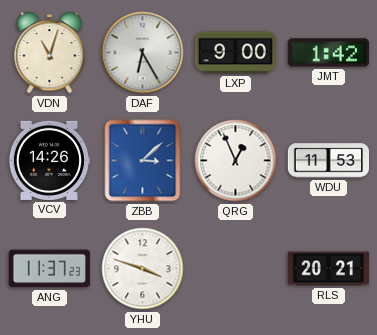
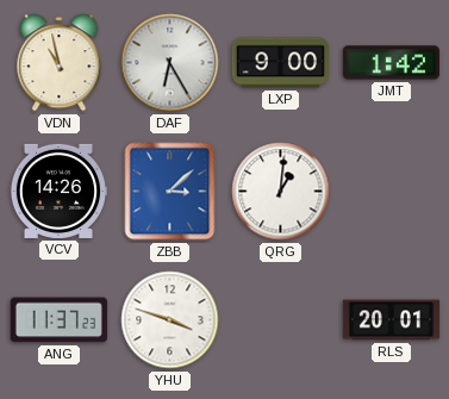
VDN: 11:03 -> 10:58 (60, 63)
QRG: 12:56 -> 1:01 (281, 192)
WDU: 11:53 -> none (329, 161)
RLS: 20:21 -> 20:01 (391, 320)
